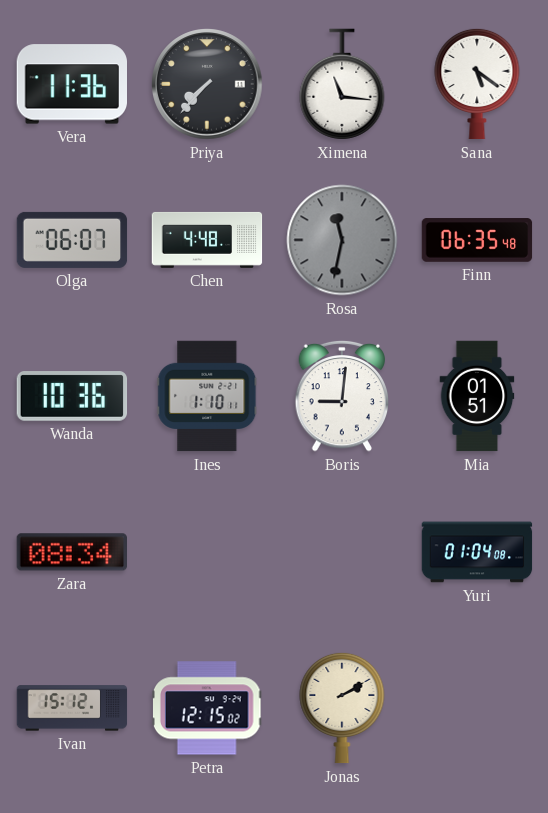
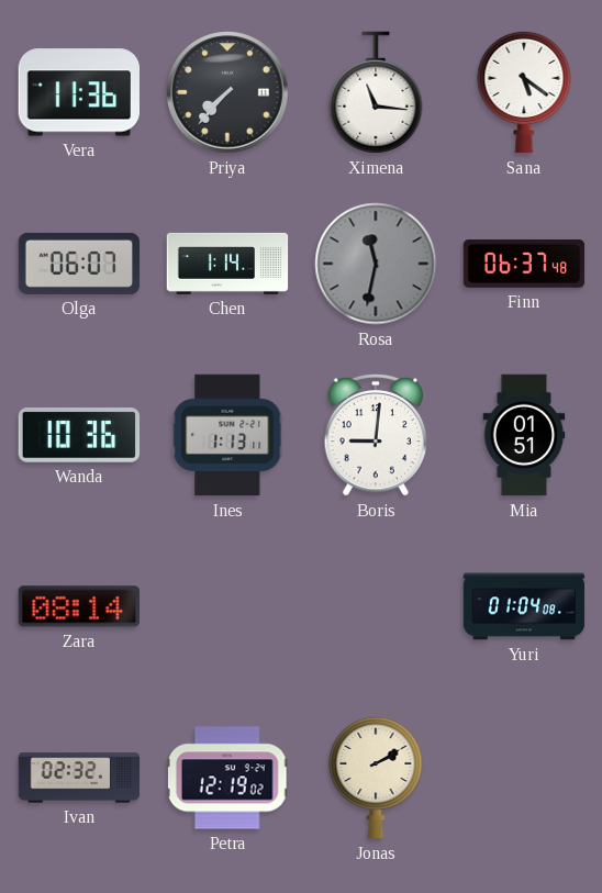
Chen: 4:48 -> 1:14 (227, 264)
Finn: 06:35 -> 06:37 (524, 264)
Ines: 1:10 -> 1:13 (227, 435)
Zara: 08:34 -> 08:14 (78, 606)
Ivan: 15:12 -> 02:32 (79, 778)
Petra: 12:15 -> 12:19 (227, 778)
